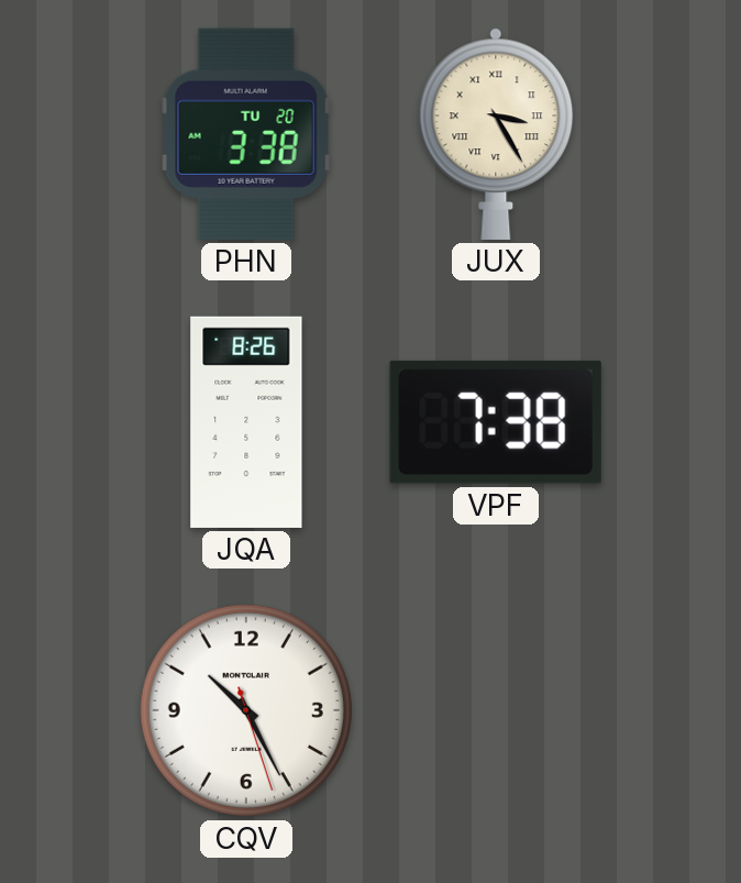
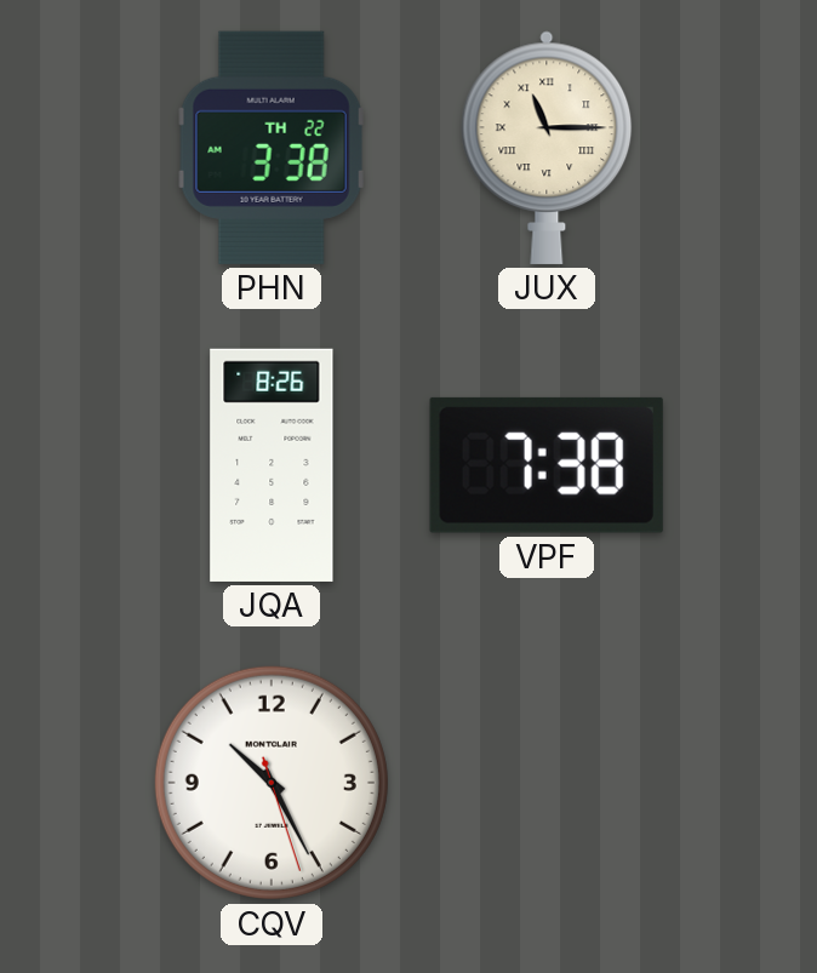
PHN date: TU 20 -> TH 22 (272, 148)
JUX: 3:25 -> 11:15 (547, 148)
